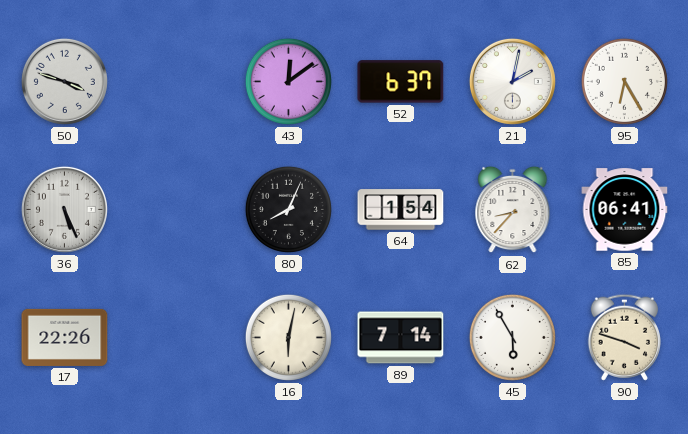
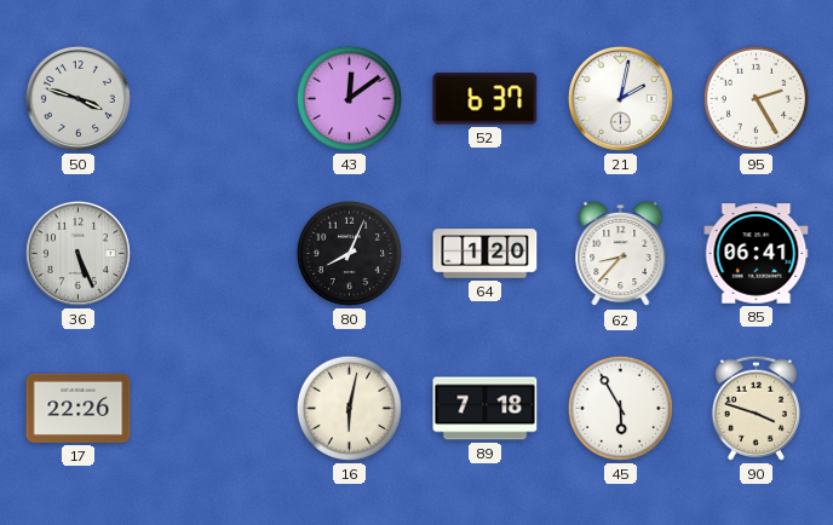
95: 6:25 -> 2:25 (756, 98)
64: 1:54 -> 1:20 (486, 254)
89: 7:14 -> 7:18 (486, 409)
